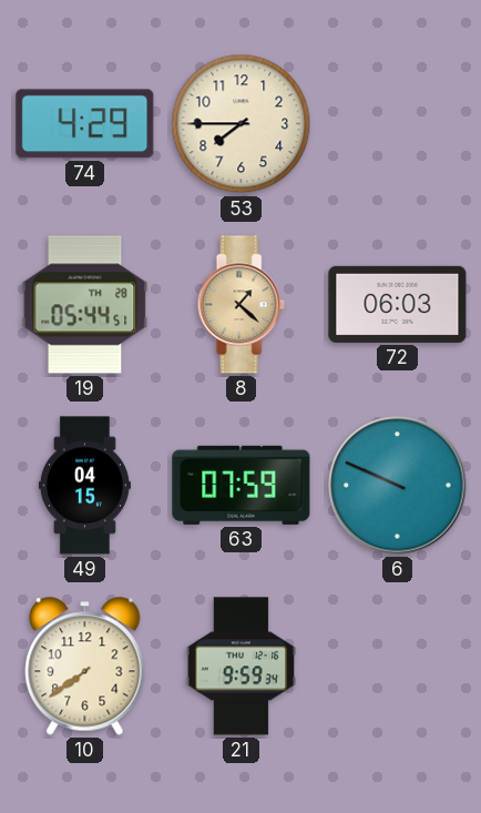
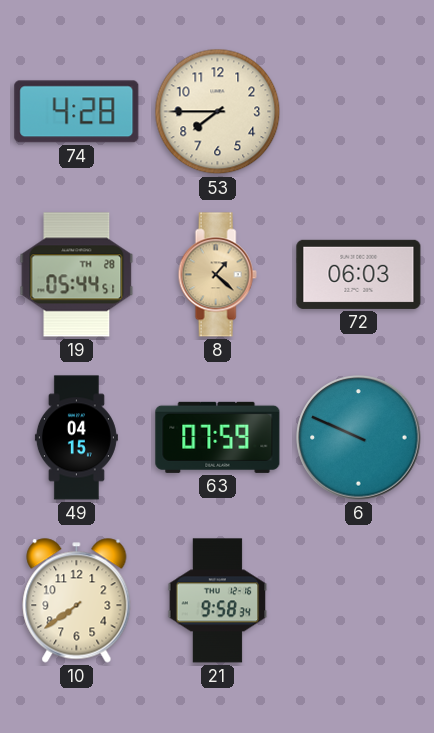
74: 4:29 -> 4:28 (77, 112)
21: 9:59 -> 9:58 (218, 601)
